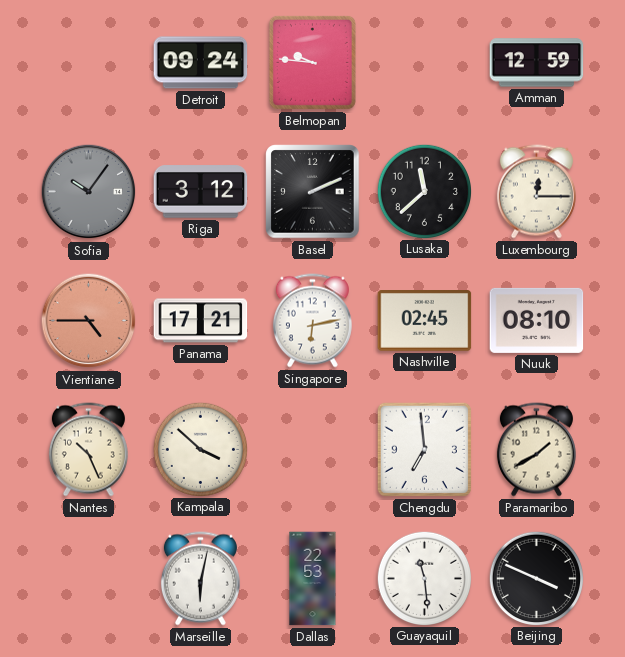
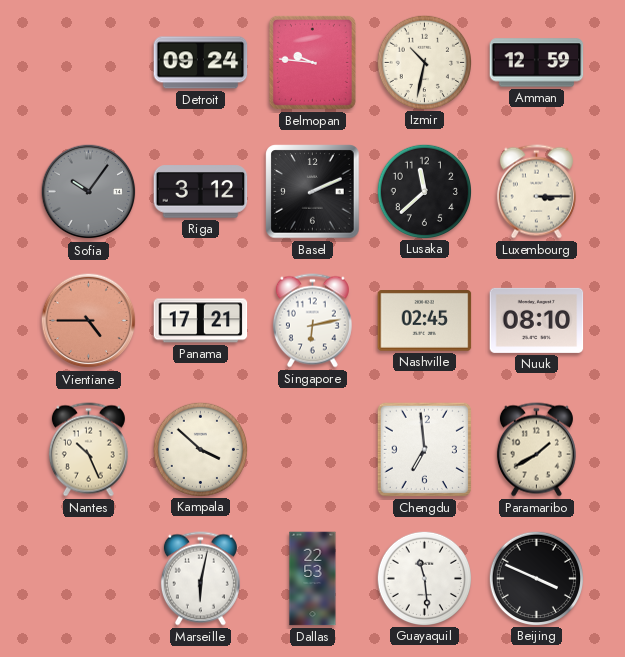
Izmir: none -> 10:32 (424, 62)
Luxembourg: 12:15 -> 3:15 (536, 192)
